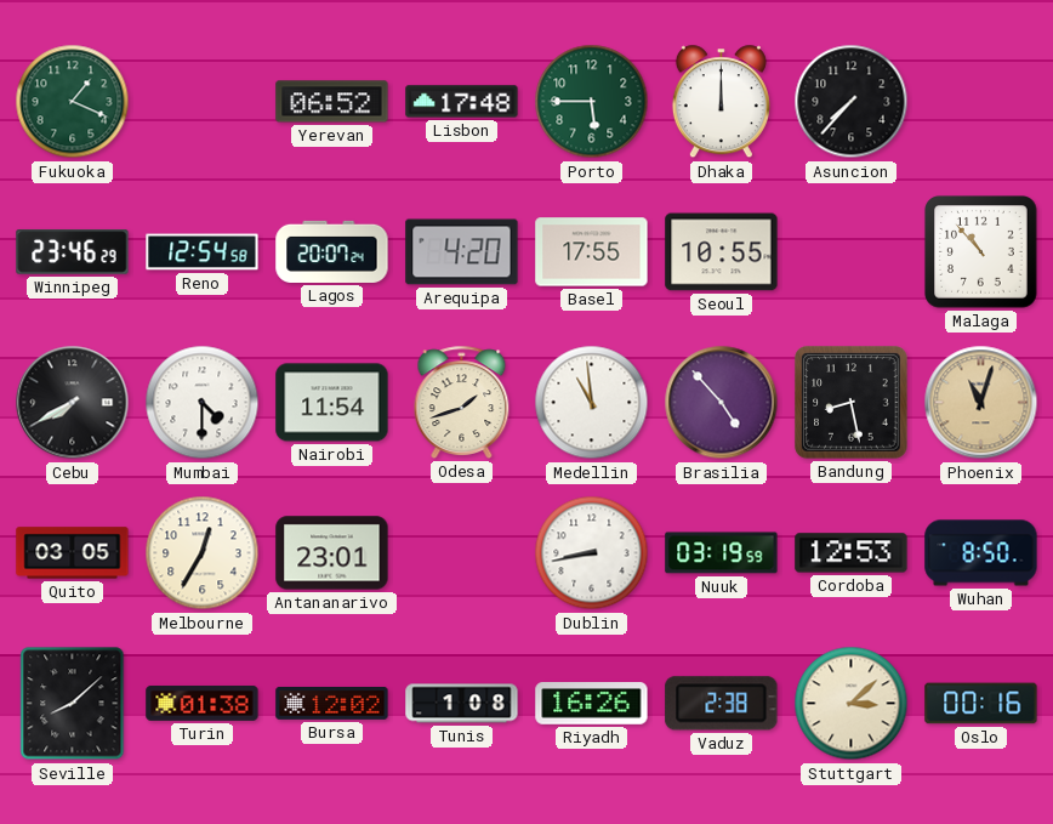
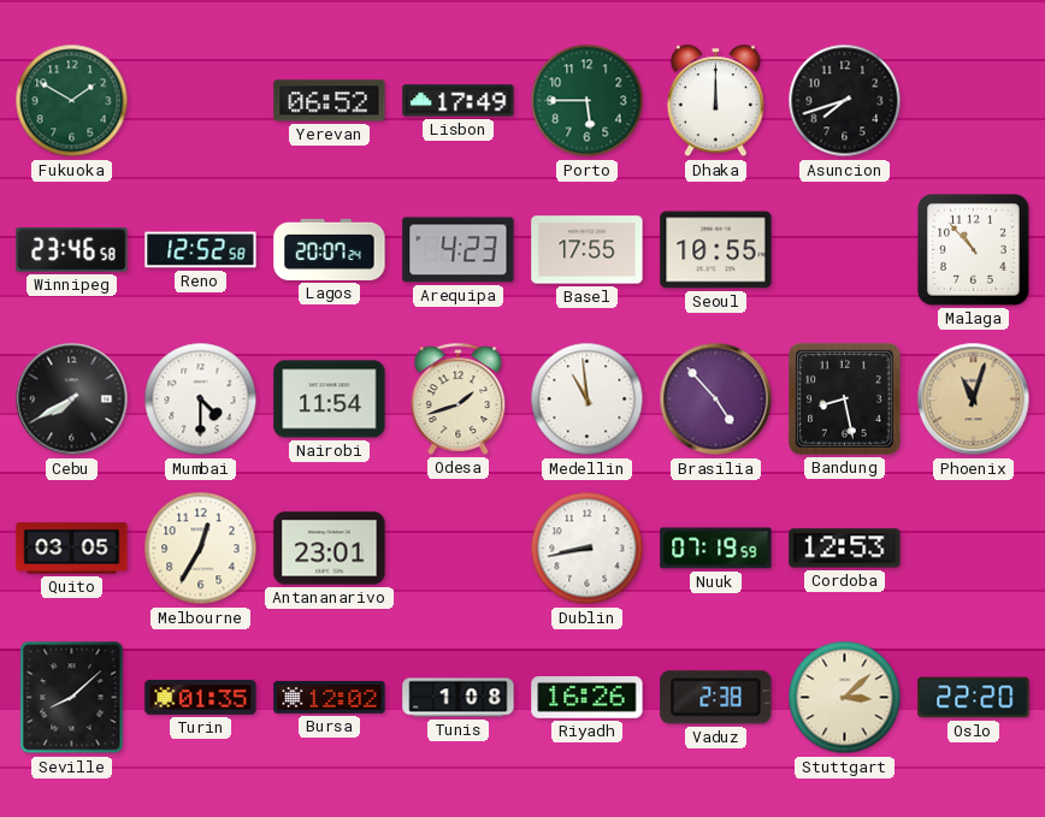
Fukuoka: 1:19 -> 1:50 (72, 101)
Lisbon: 17:48 -> 17:49 (459, 101)
Asuncion: 7:37 -> 7:42 (845, 101)
Winnipeg: 23:46:29 -> 23:46:58 (72, 250)
Reno: 12:54 -> 12:52 (201, 250)
Arequipa: 4:20 -> 4:23 (459, 250)
Nuuk: 03:19 -> 07:19 (716, 549)
Wuhan: 8:50 -> none (981, 553)
Turin: 01:38 -> 01:35 (201, 697)
Oslo: 00:16 -> 22:20 (974, 698)
